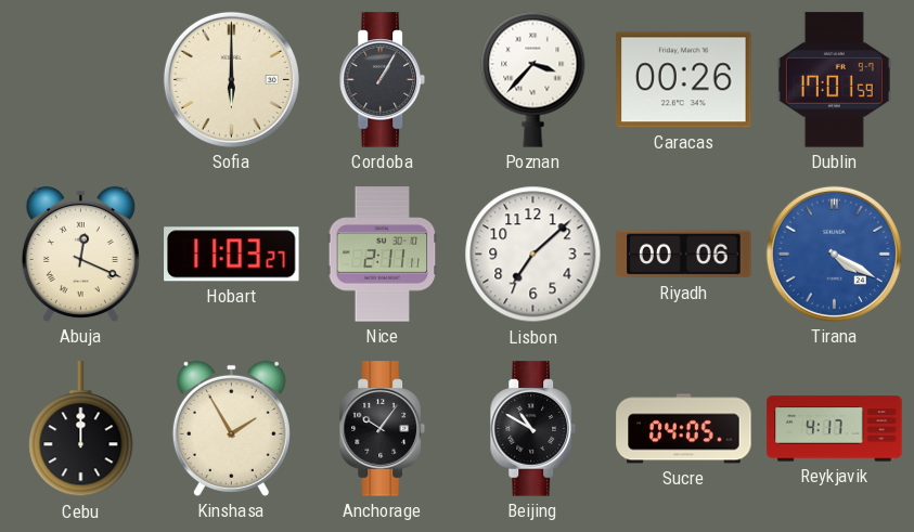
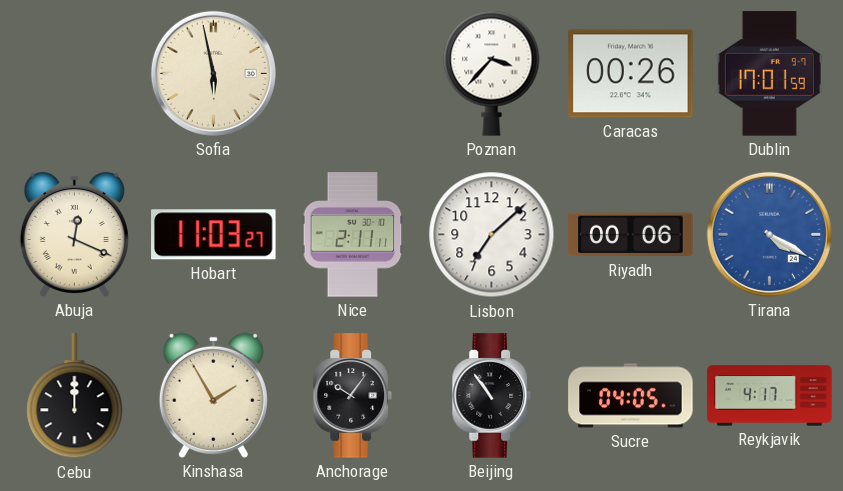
Sofia: 6:00 -> 5:58 (213, 73)
Cordoba: 1:05 -> none (382, 80)
Beijing: 10:50 -> 10:54 (491, 396)
